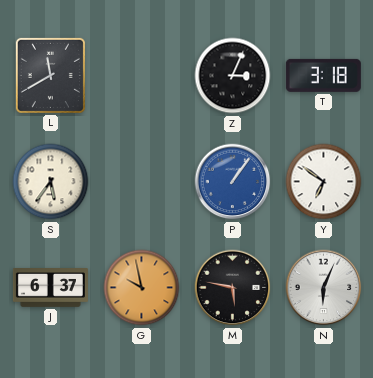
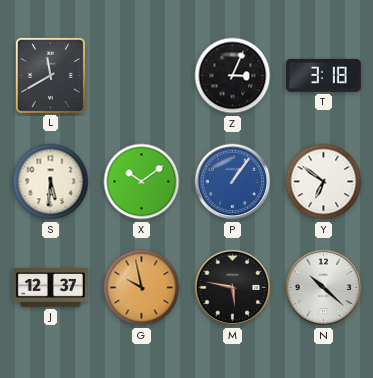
S: 5:36 -> 5:31 (51, 182)
X: none -> 10:09 (142, 182)
J: 6:37 -> 12:37 (50, 288)
N: 6:04 -> 10:22 (324, 288)
